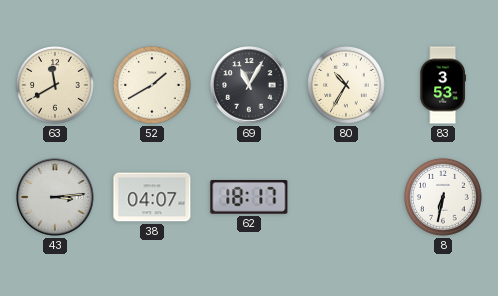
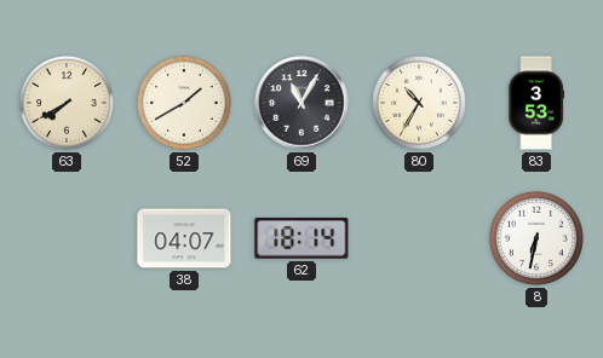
63: 11:40 -> 7:40 (67, 103)
43: 3:14 -> none (55, 197)
62: 18:17 -> 18:14 (301, 239)
